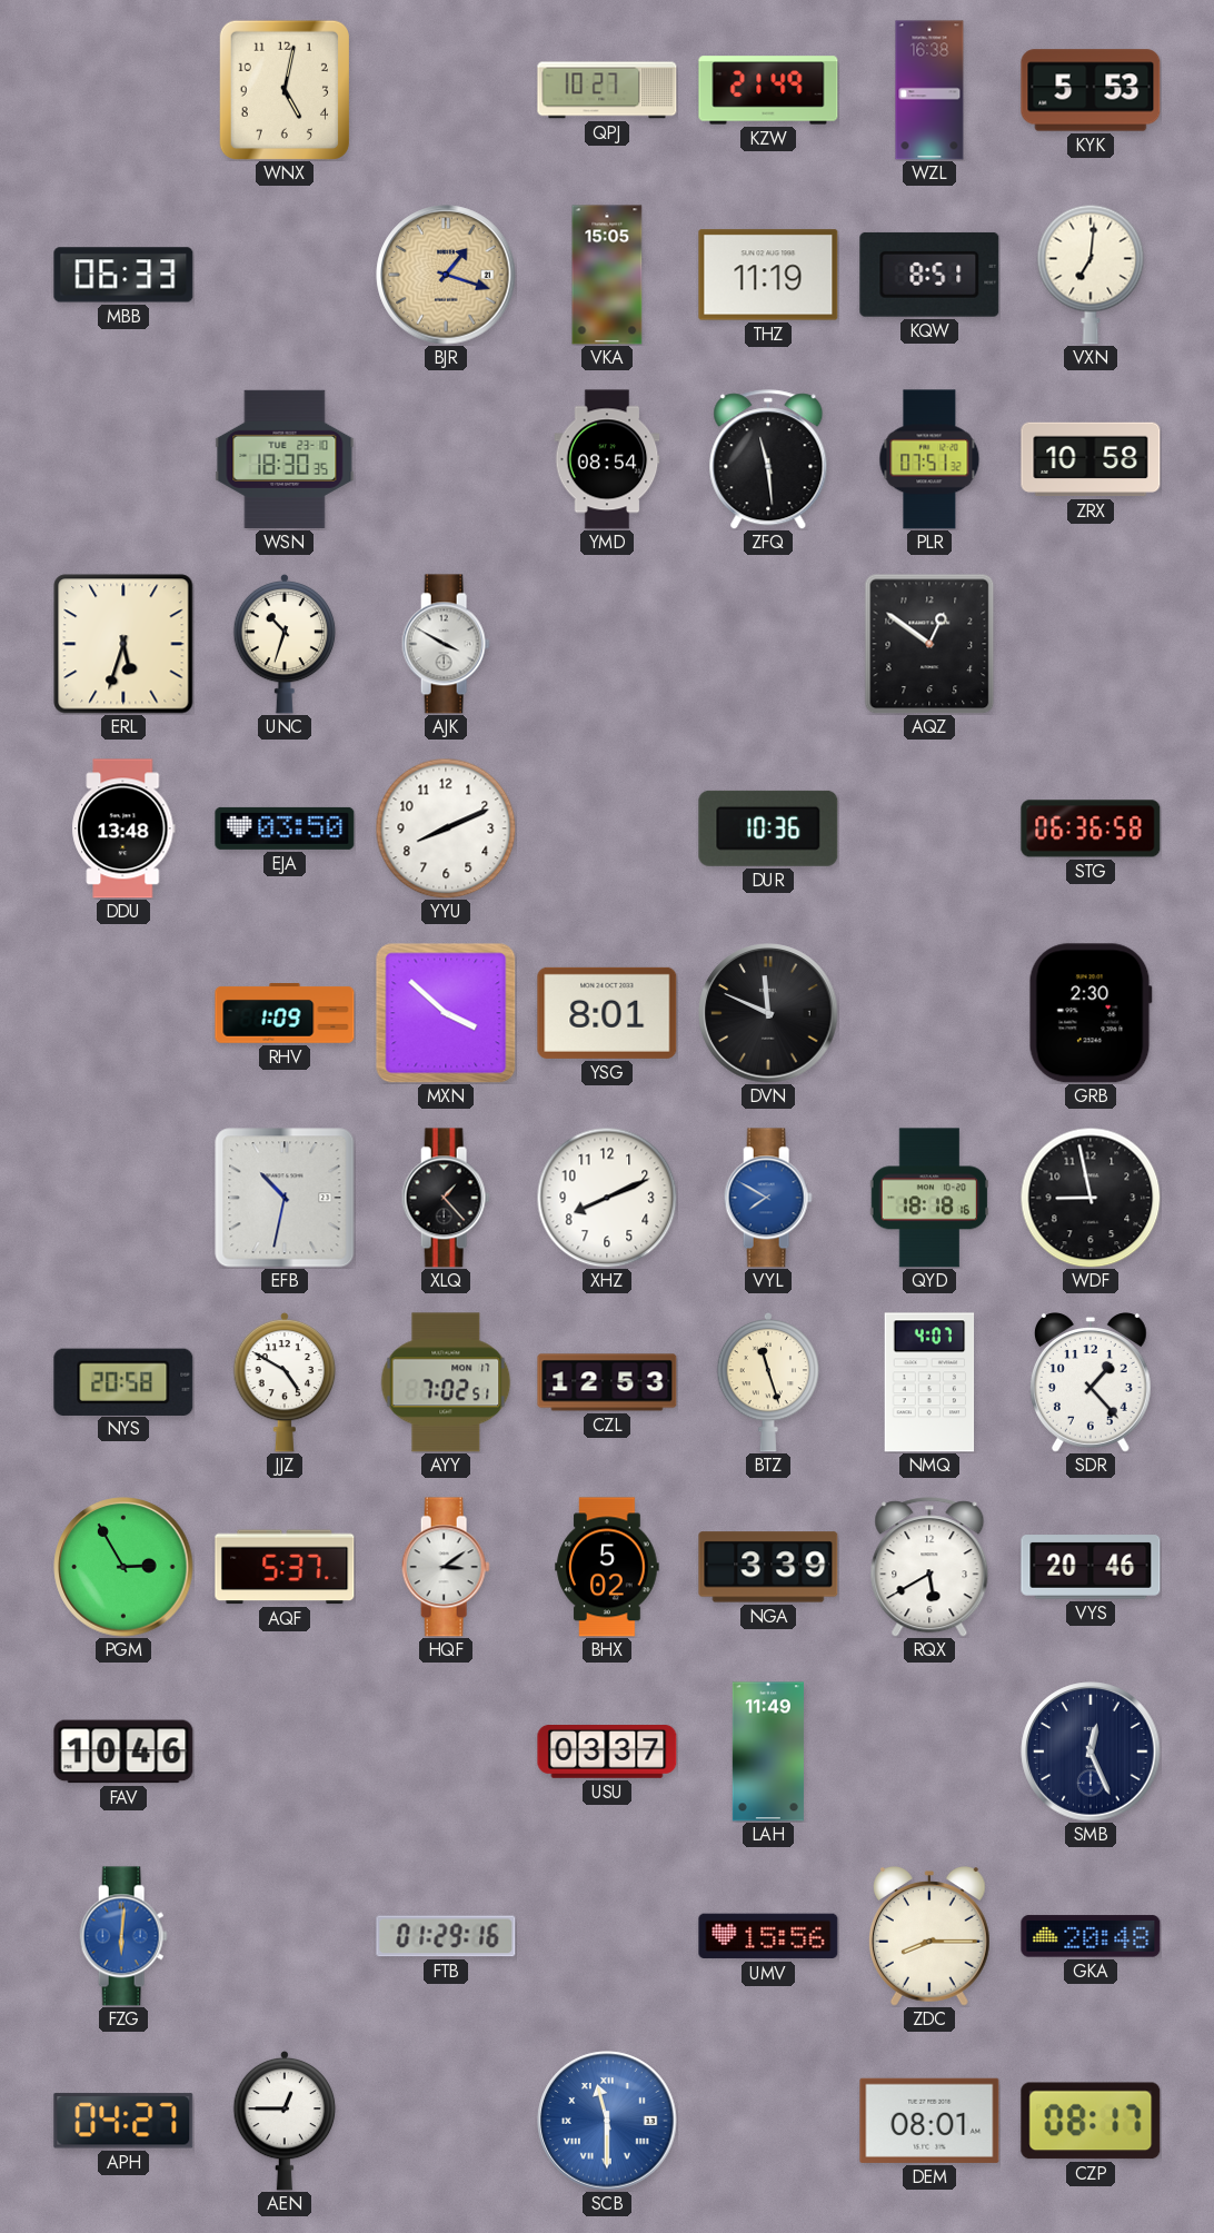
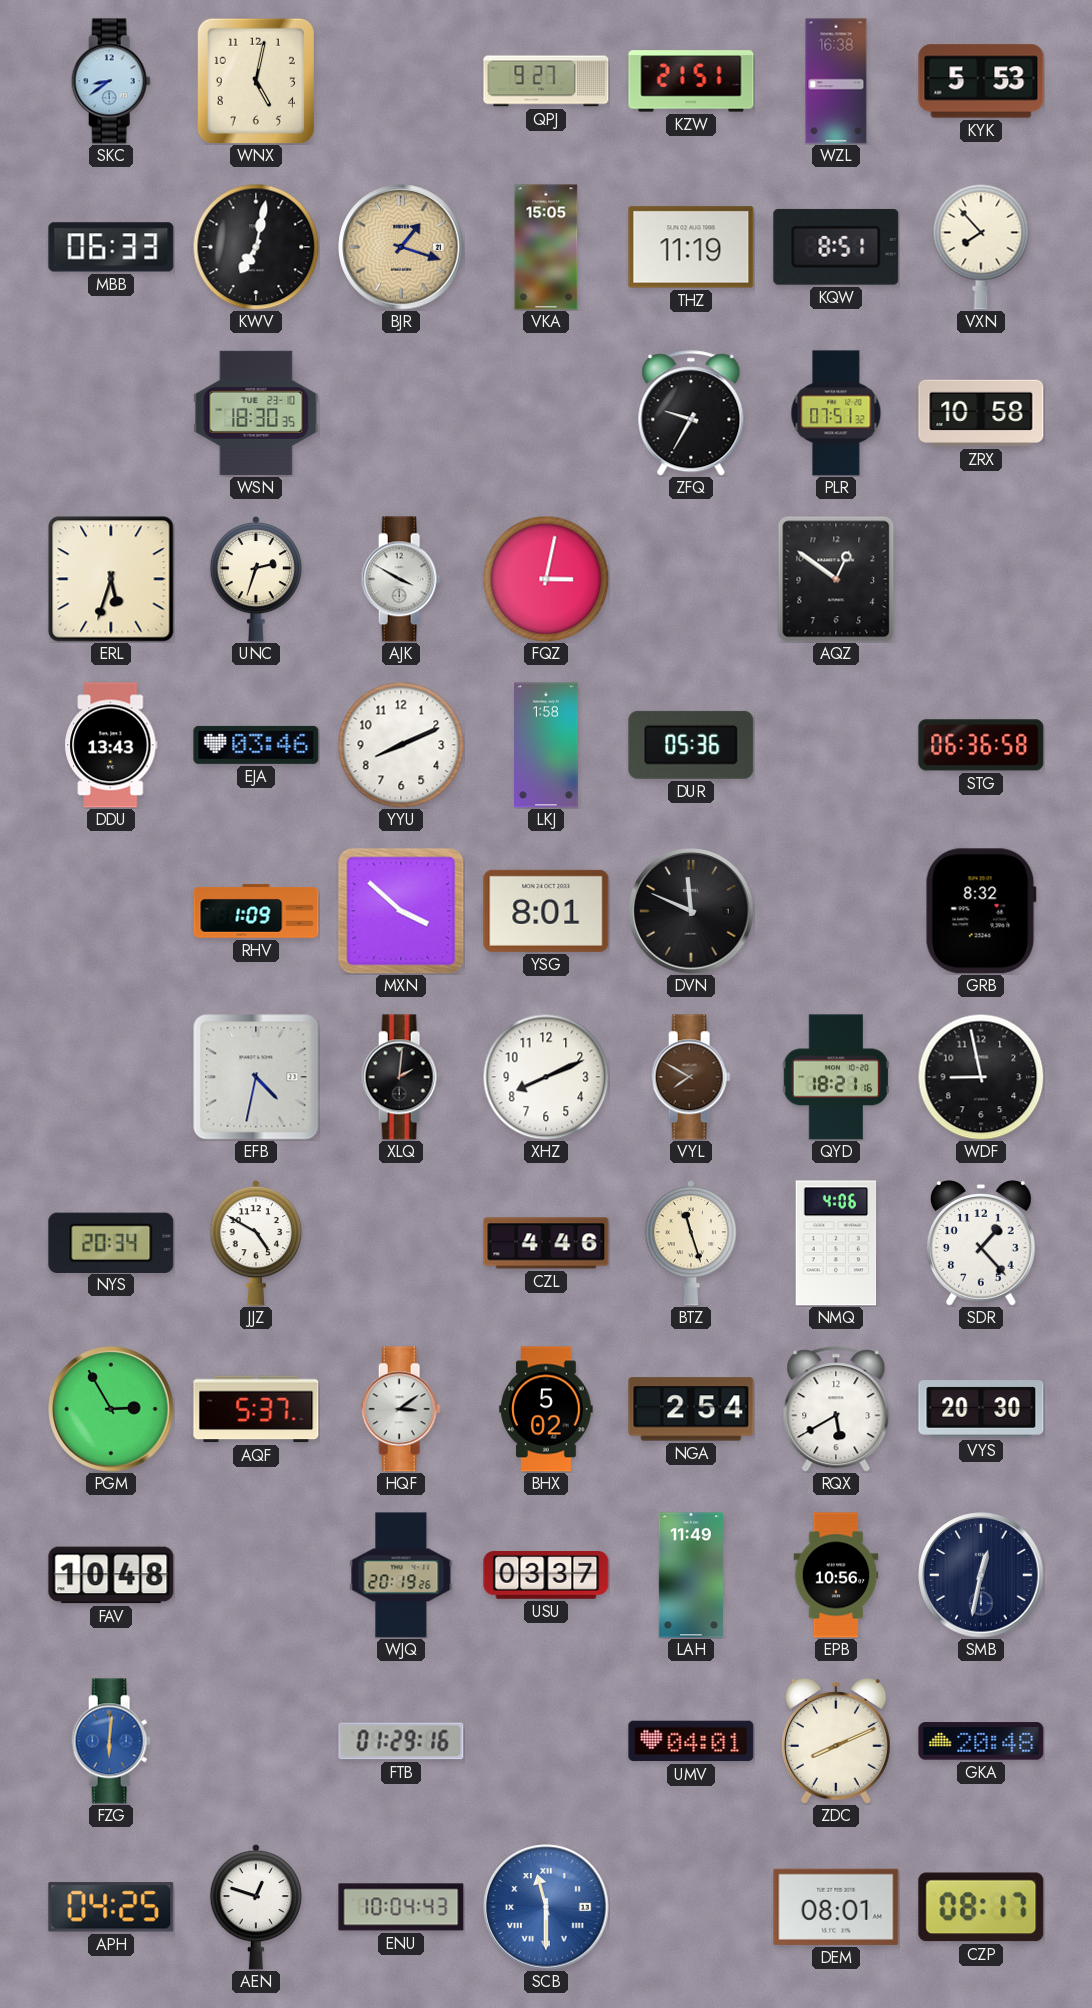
SKC: none -> 8:39 (111, 81)
QPJ: 10:27 -> 9:27 (546, 81)
KZW: 21:49 -> 21:51 (691, 81)
KWV: none -> 7:02 (256, 247)
VXN: 7:01 -> 7:53 (981, 247)
YMD: 08:54 -> none (607, 459)
ZFQ: 11:29 -> 9:35 (691, 413)
UNC: 10:33 -> 2:33 (256, 579)
FQZ: none -> 3:02 (546, 579)
DDU: 13:48 -> 13:43 (111, 745)
EJA: 03:50 -> 03:46 (256, 745)
LKJ: none -> 1:58 (546, 745)
DUR: 10:36 -> 05:36 (691, 745)
GRB: 2:30 -> 8:32 (981, 911)
EFB: 10:32 -> 4:32 (256, 1077)
XLQ: 1:23 -> 2:01 (401, 1077)
VYL dial: blue -> brown (691, 1077)
QYD: 18:18 -> 18:21 (836, 1077)
NYS: 20:58 -> 20:34 (111, 1242)
AYY: 7:02 -> none (446, 1382)
CZL: 12:53 -> 4:46 (546, 1243)
NMQ: 4:07 -> 4:06 (836, 1243)
NGA: 3:39 -> 2:54 (691, 1409)
VYS: 20:46 -> 20:30 (981, 1409)
FAV: 10:46 -> 10:48 (111, 1575)
WJQ: none -> 20:19 (401, 1575)
EPB: none -> 10:56 (836, 1575)
SMB: 12:26 -> 12:32 (981, 1575)
UMV: 15:56 -> 04:01 (691, 1741)
ZDC: 8:15 -> 8:11 (836, 1741)
APH: 04:27 -> 04:25 (111, 1907)
AEN: 12:45 -> 12:48 (256, 1907)
ENU: none -> 10:04 (401, 1907)
